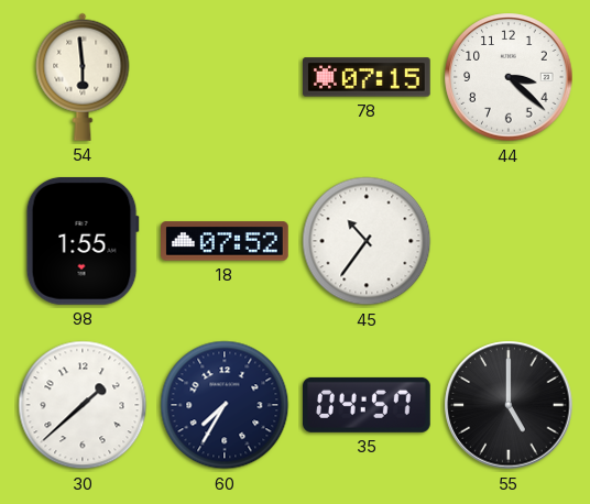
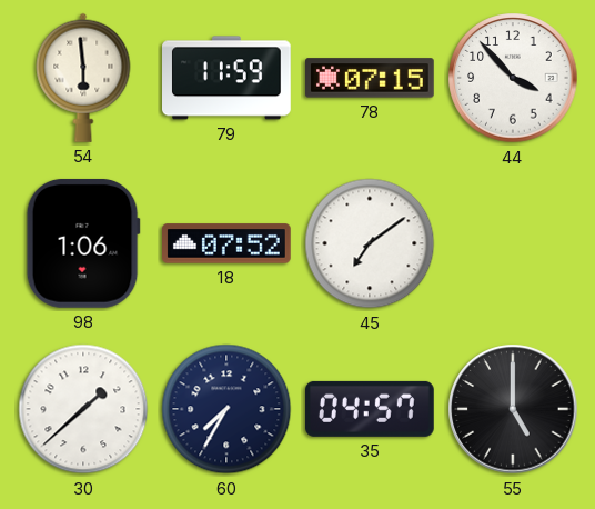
79: none -> 11:59 (228, 78)
44: 3:22 -> 3:53 (513, 78)
98: 1:55 -> 1:06 (83, 243)
45: 10:36 -> 7:09 (370, 243)
